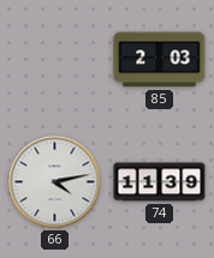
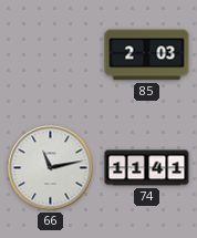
66: 4:13 -> 11:13 (51, 168)
74: 11:39 -> 11:41 (147, 168)
